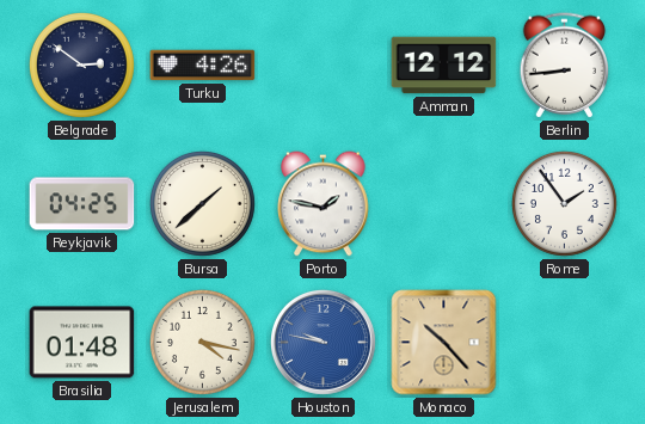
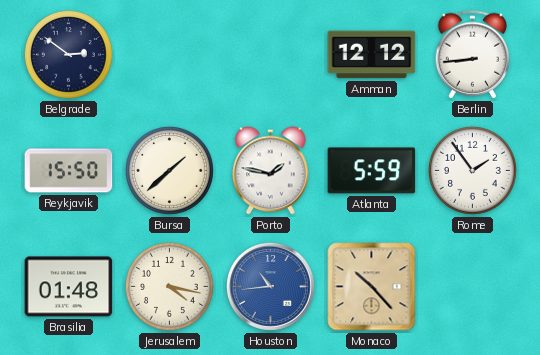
Turku: 4:26 -> none (203, 66)
Reykjavik: 04:25 -> 15:50 (69, 171)
Atlanta: none -> 5:59 (372, 171)
Houston: 9:47 -> 10:44 (270, 286)
